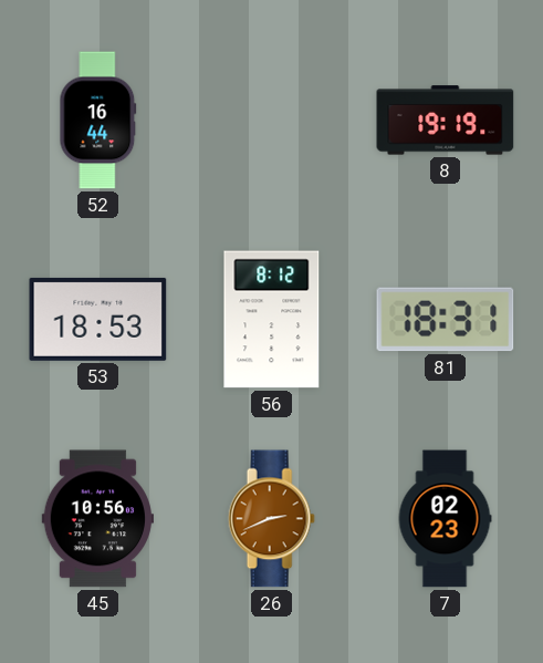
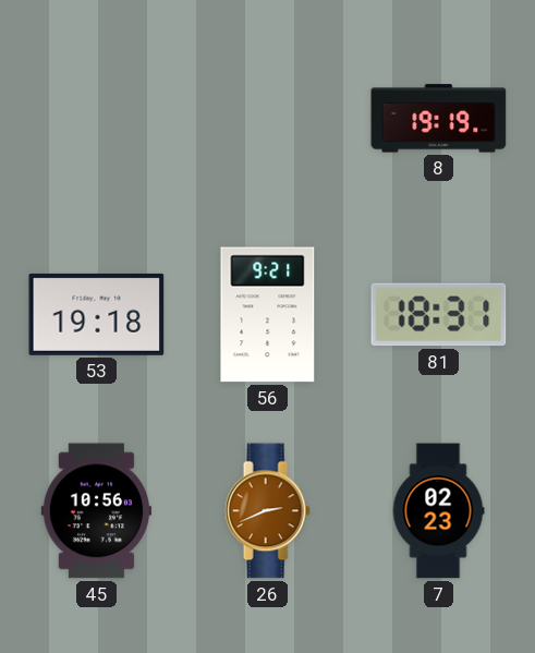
52: 16:44 -> none (98, 121)
53: 18:53 -> 19:18 (97, 314)
56: 8:12 -> 9:21 (268, 315)
